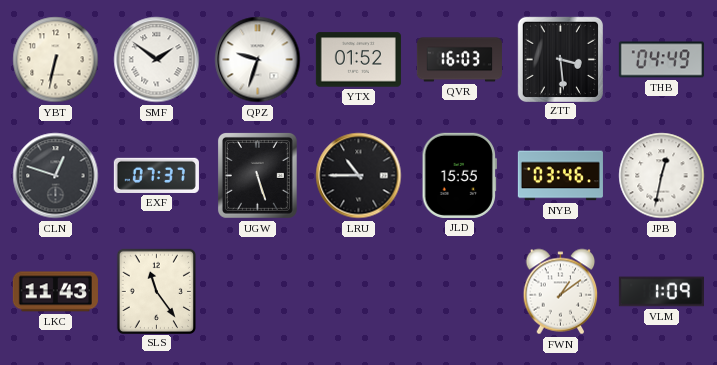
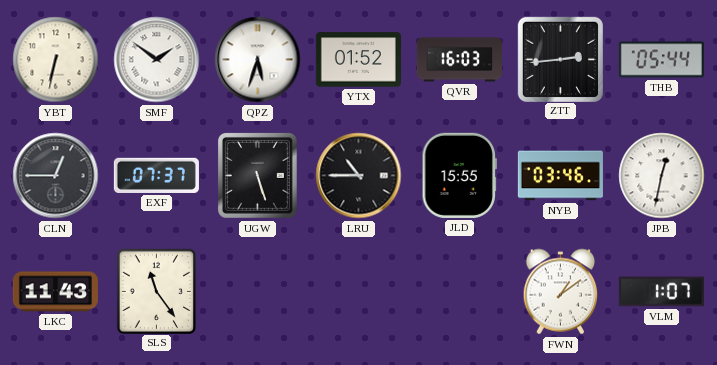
QPZ: 9:33 -> 5:33 (258, 60)
ZTT: 3:29 -> 2:44 (560, 59)
THB: 04:49 -> 05:44 (661, 60)
CLN: 12:48 -> 12:45 (56, 176)
VLM: 1:09 -> 1:07 (661, 292)
